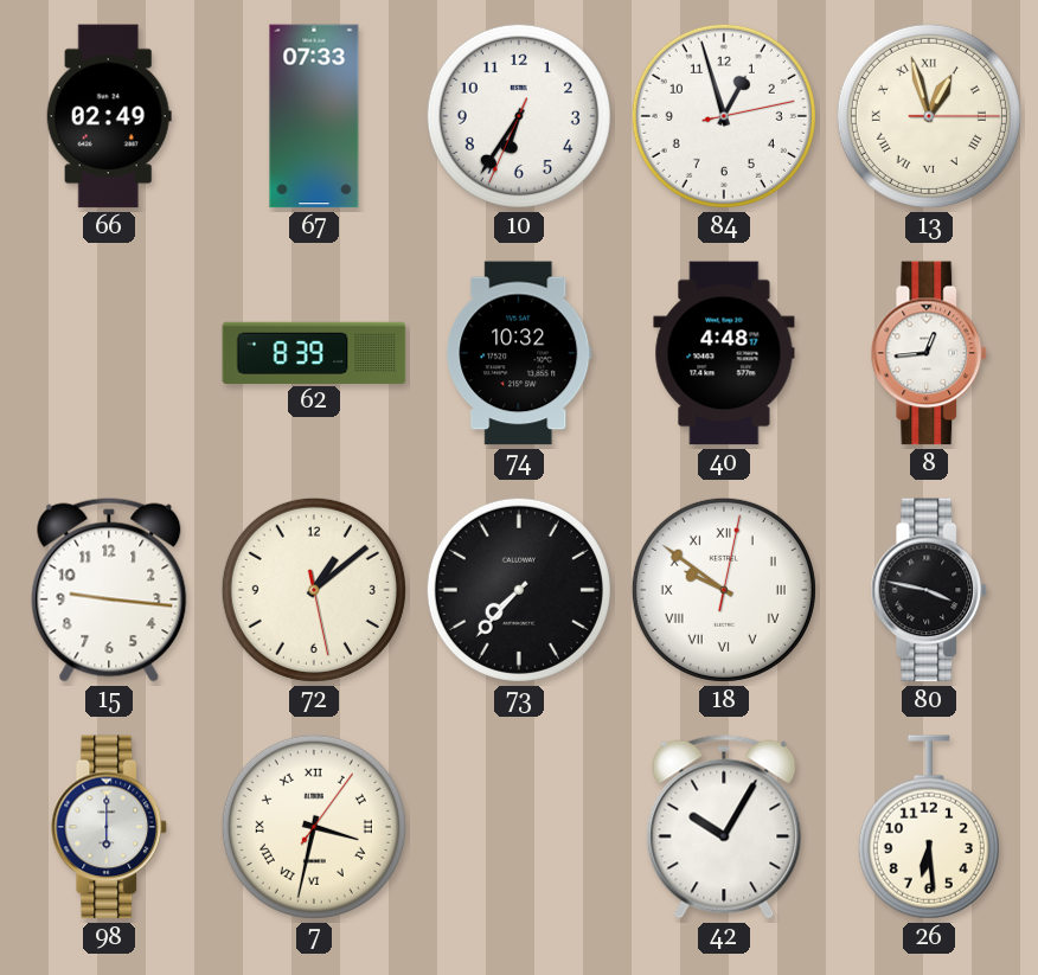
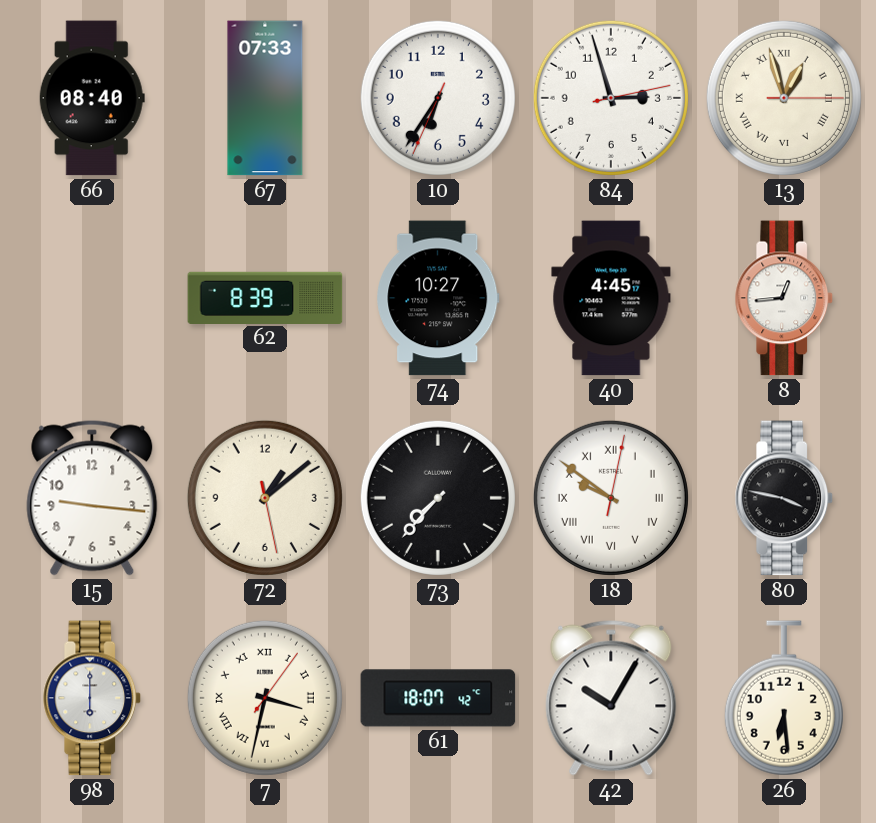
66: 02:49 -> 08:40 (92, 98)
84: 12:57 -> 2:57 (611, 98)
74: 10:32 -> 10:27 (438, 298)
40: 4:48 -> 4:45 (611, 298)
61: none -> 18:07 (438, 698)
